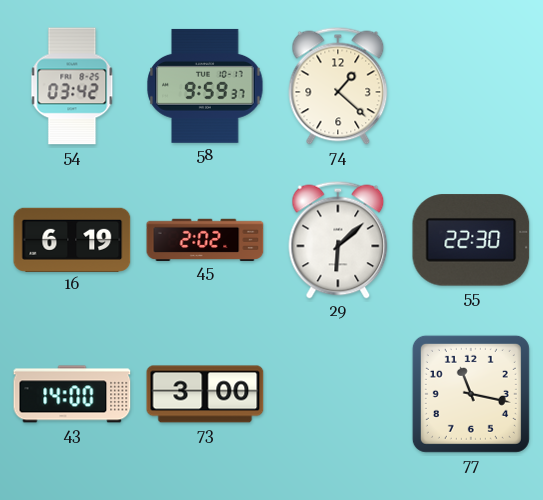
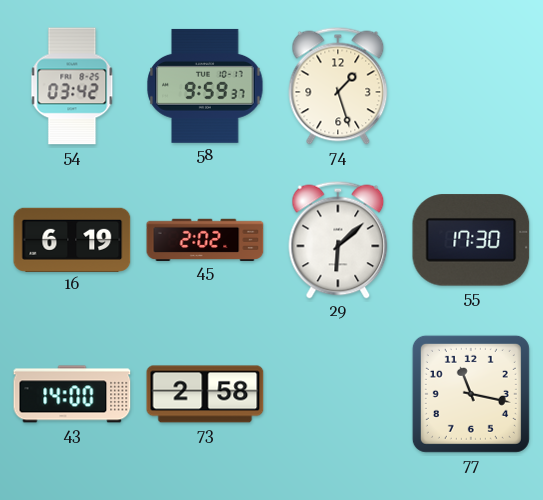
74: 1:22 -> 1:27 (338, 86)
55: 22:30 -> 17:30 (471, 240)
73: 3:00 -> 2:58 (205, 394)
